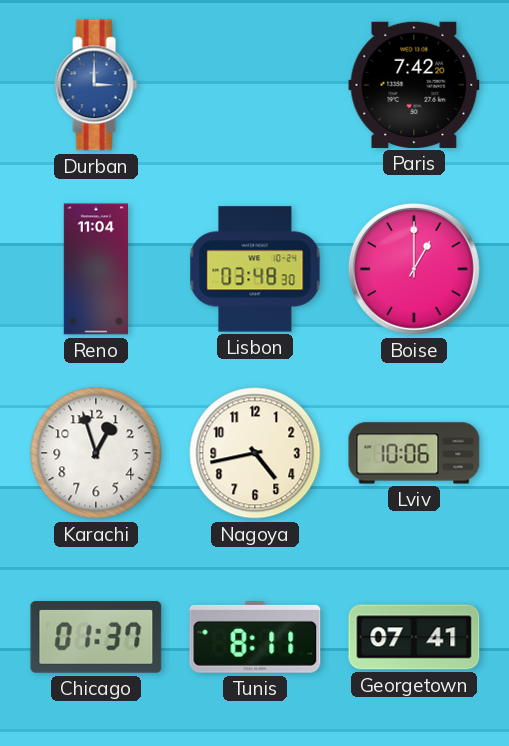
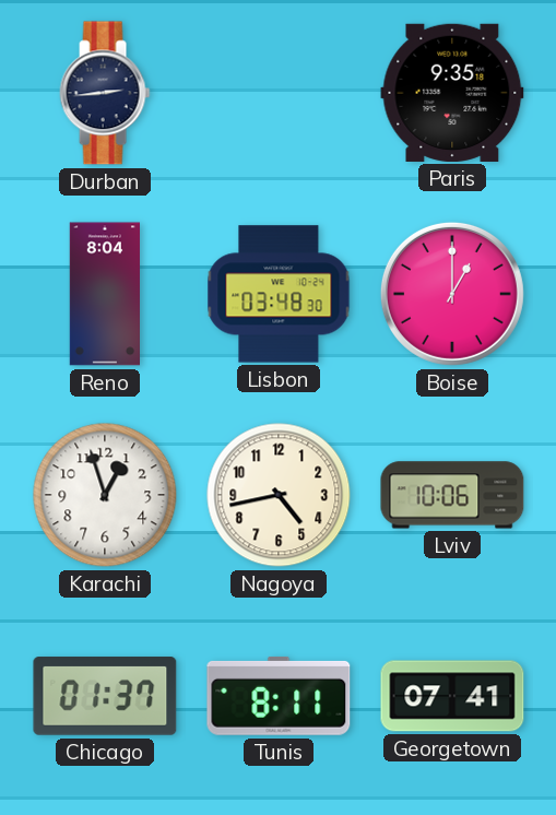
Durban: 3:00 -> 2:44 (105, 93)
Durban dial: blue -> navy (105, 93)
Paris: 7:42 -> 9:35 (452, 93)
Reno: 11:04 -> 8:04 (104, 294)
